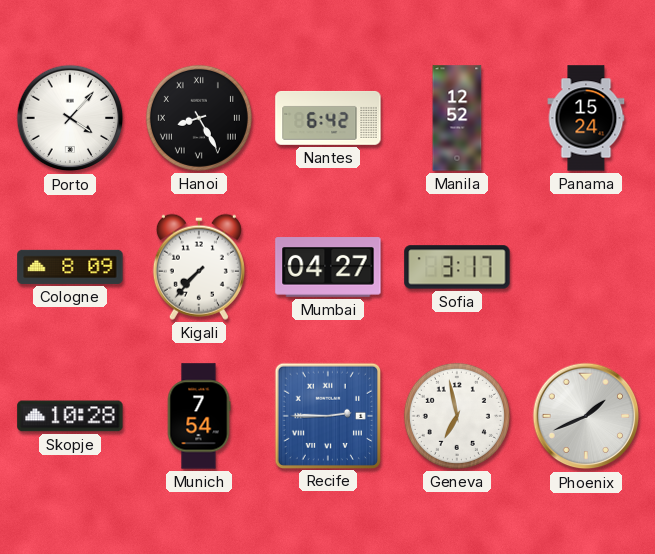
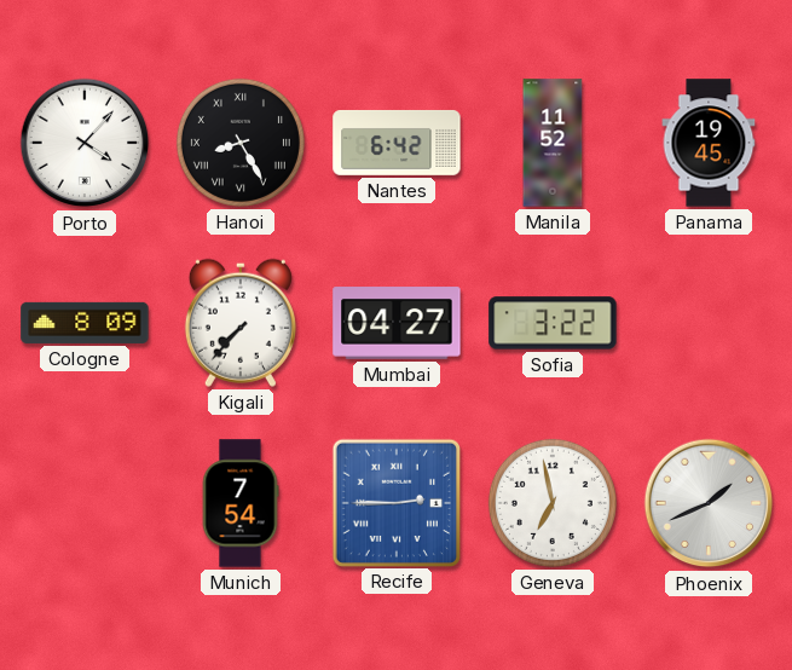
Manila: 12:52 -> 11:52 (553, 143)
Panama: 15:24 -> 19:45 (709, 143)
Sofia: 3:17 -> 3:22 (553, 323)
Skopje: 10:28 -> none (70, 416)
